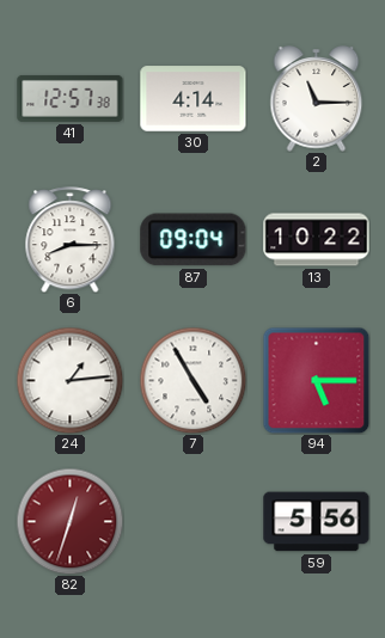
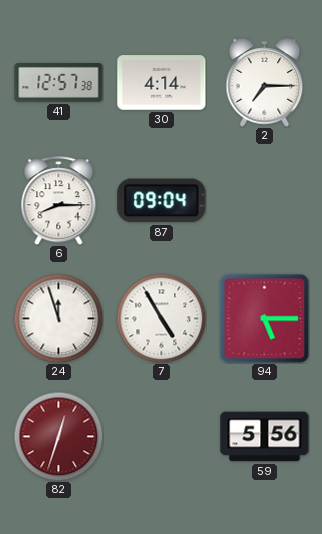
2: 11:15 -> 7:15 (265, 83)
13: 10:22 -> none (317, 240)
24: 1:14 -> 11:57 (58, 318)
